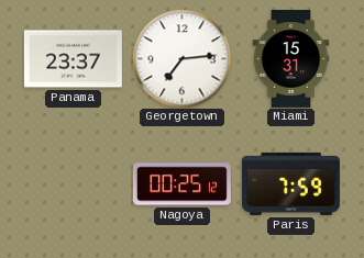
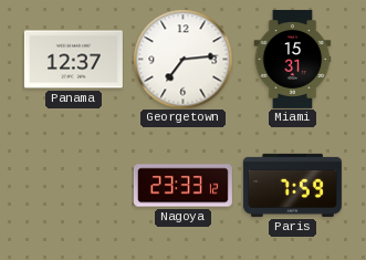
Panama: 23:37 -> 12:37 (73, 60)
Nagoya: 00:25 -> 23:33 (182, 186)
